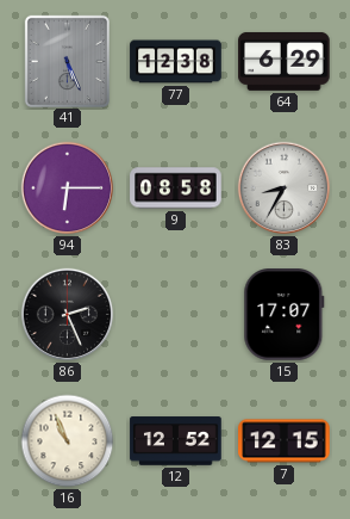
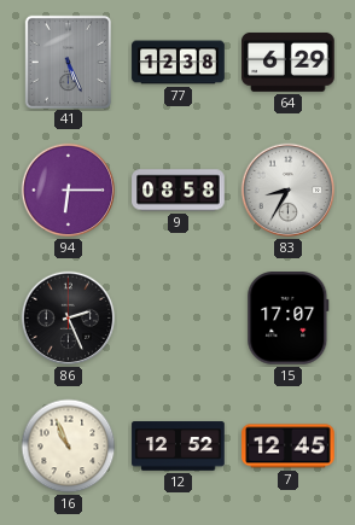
7: 12:15 -> 12:45 (289, 447)
